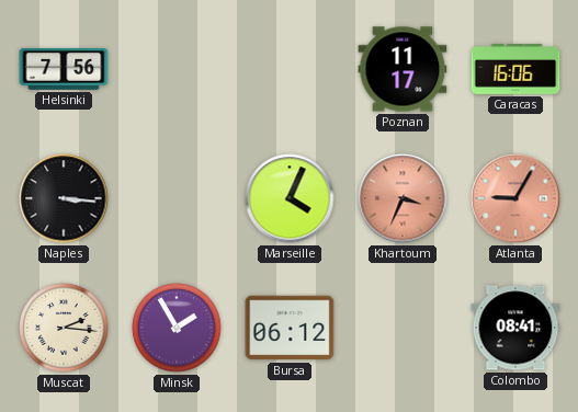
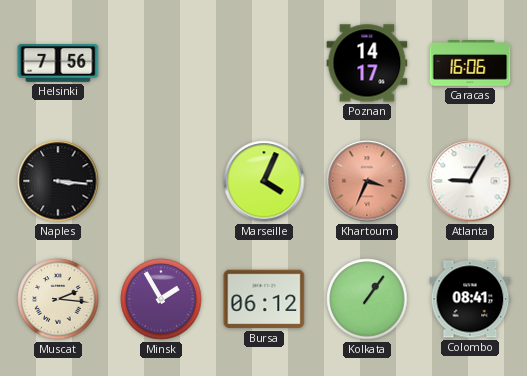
Poznan: 11:17 -> 14:17 (367, 63)
Atlanta dial: salmon -> white (470, 181)
Kolkata: none -> 1:06 (367, 299)
